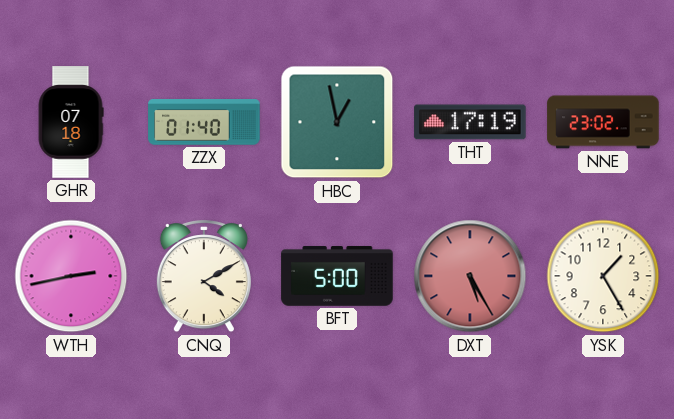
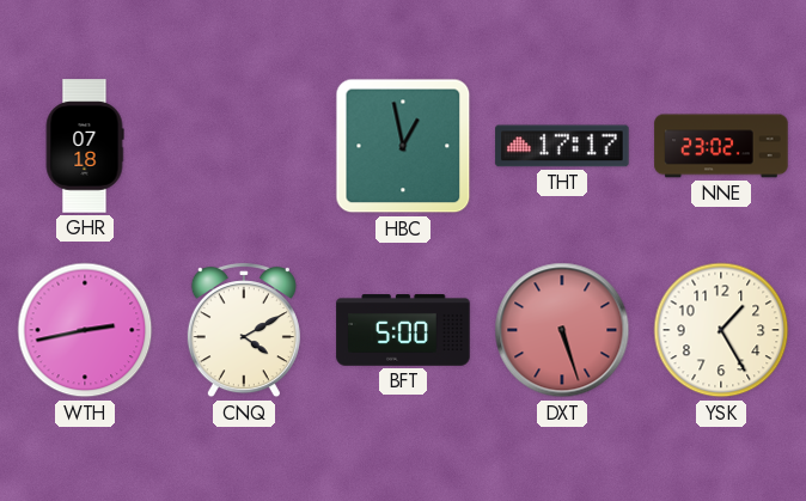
ZZX: 01:40 -> none (204, 122)
THT: 17:19 -> 17:17 (562, 146)
DXT: 5:25 -> 5:27 (562, 330)
